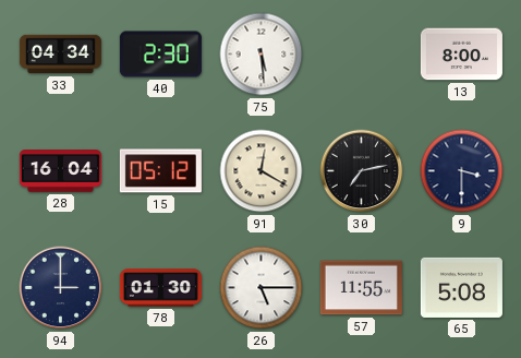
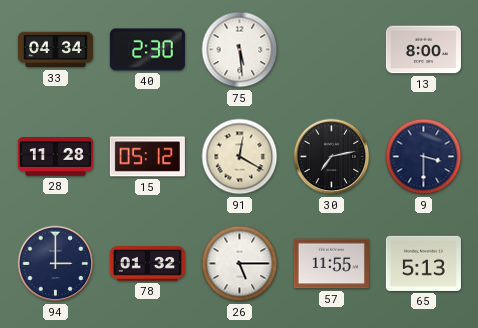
28: 16:04 -> 11:28 (55, 157)
78: 01:30 -> 01:32 (147, 264)
65: 5:08 -> 5:13 (423, 263)
